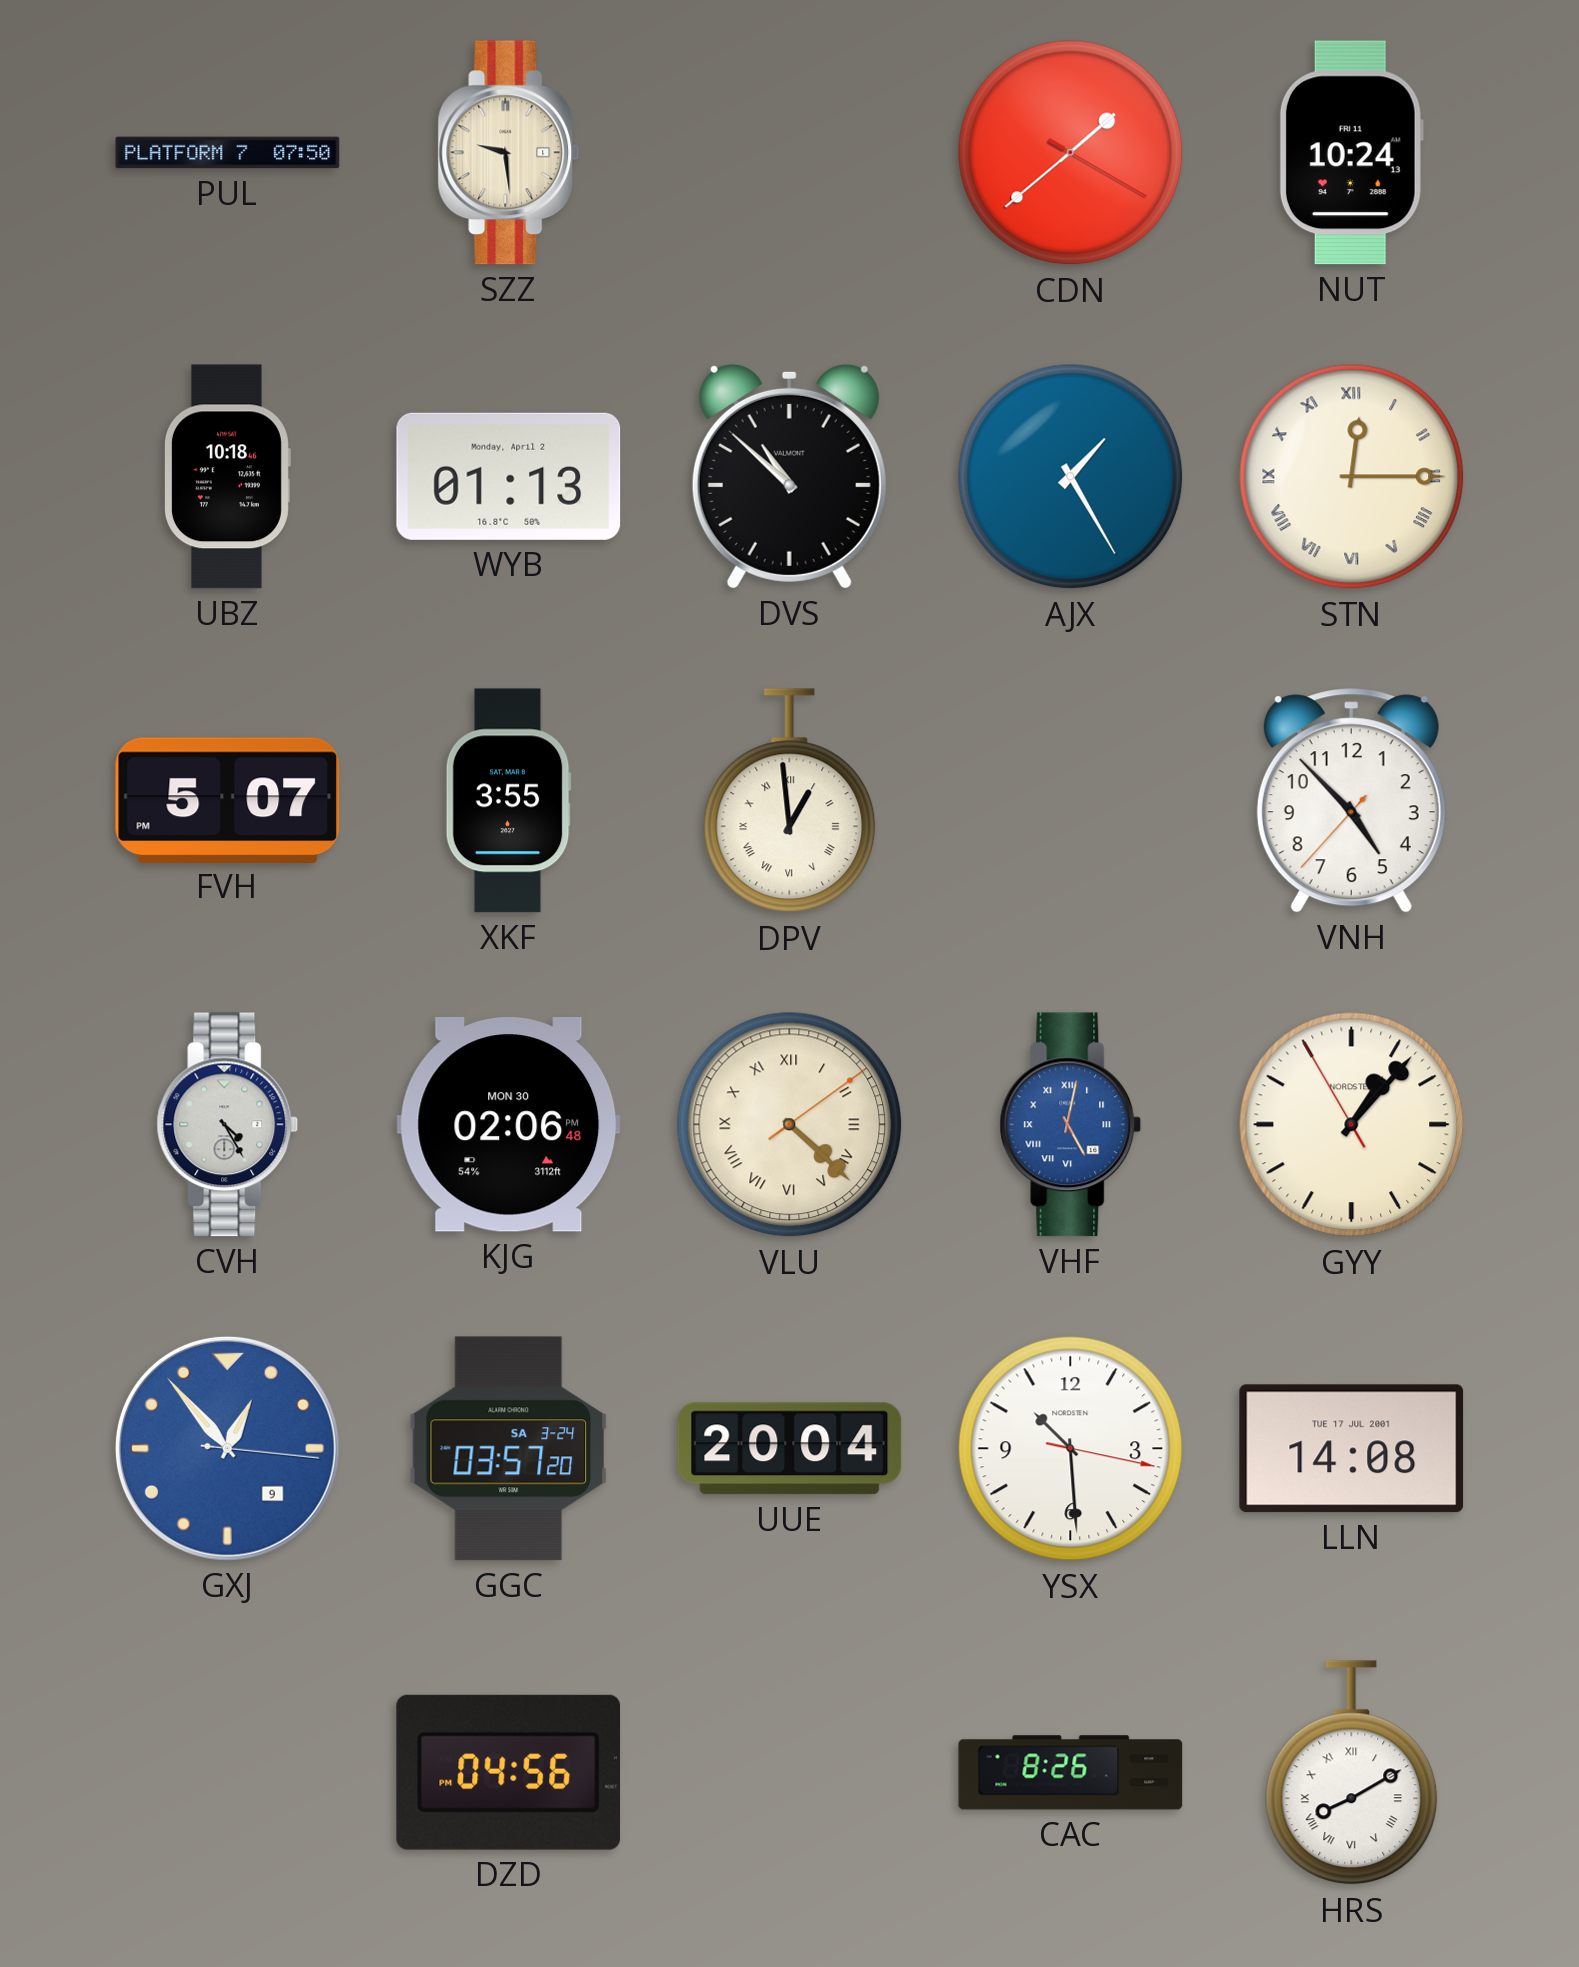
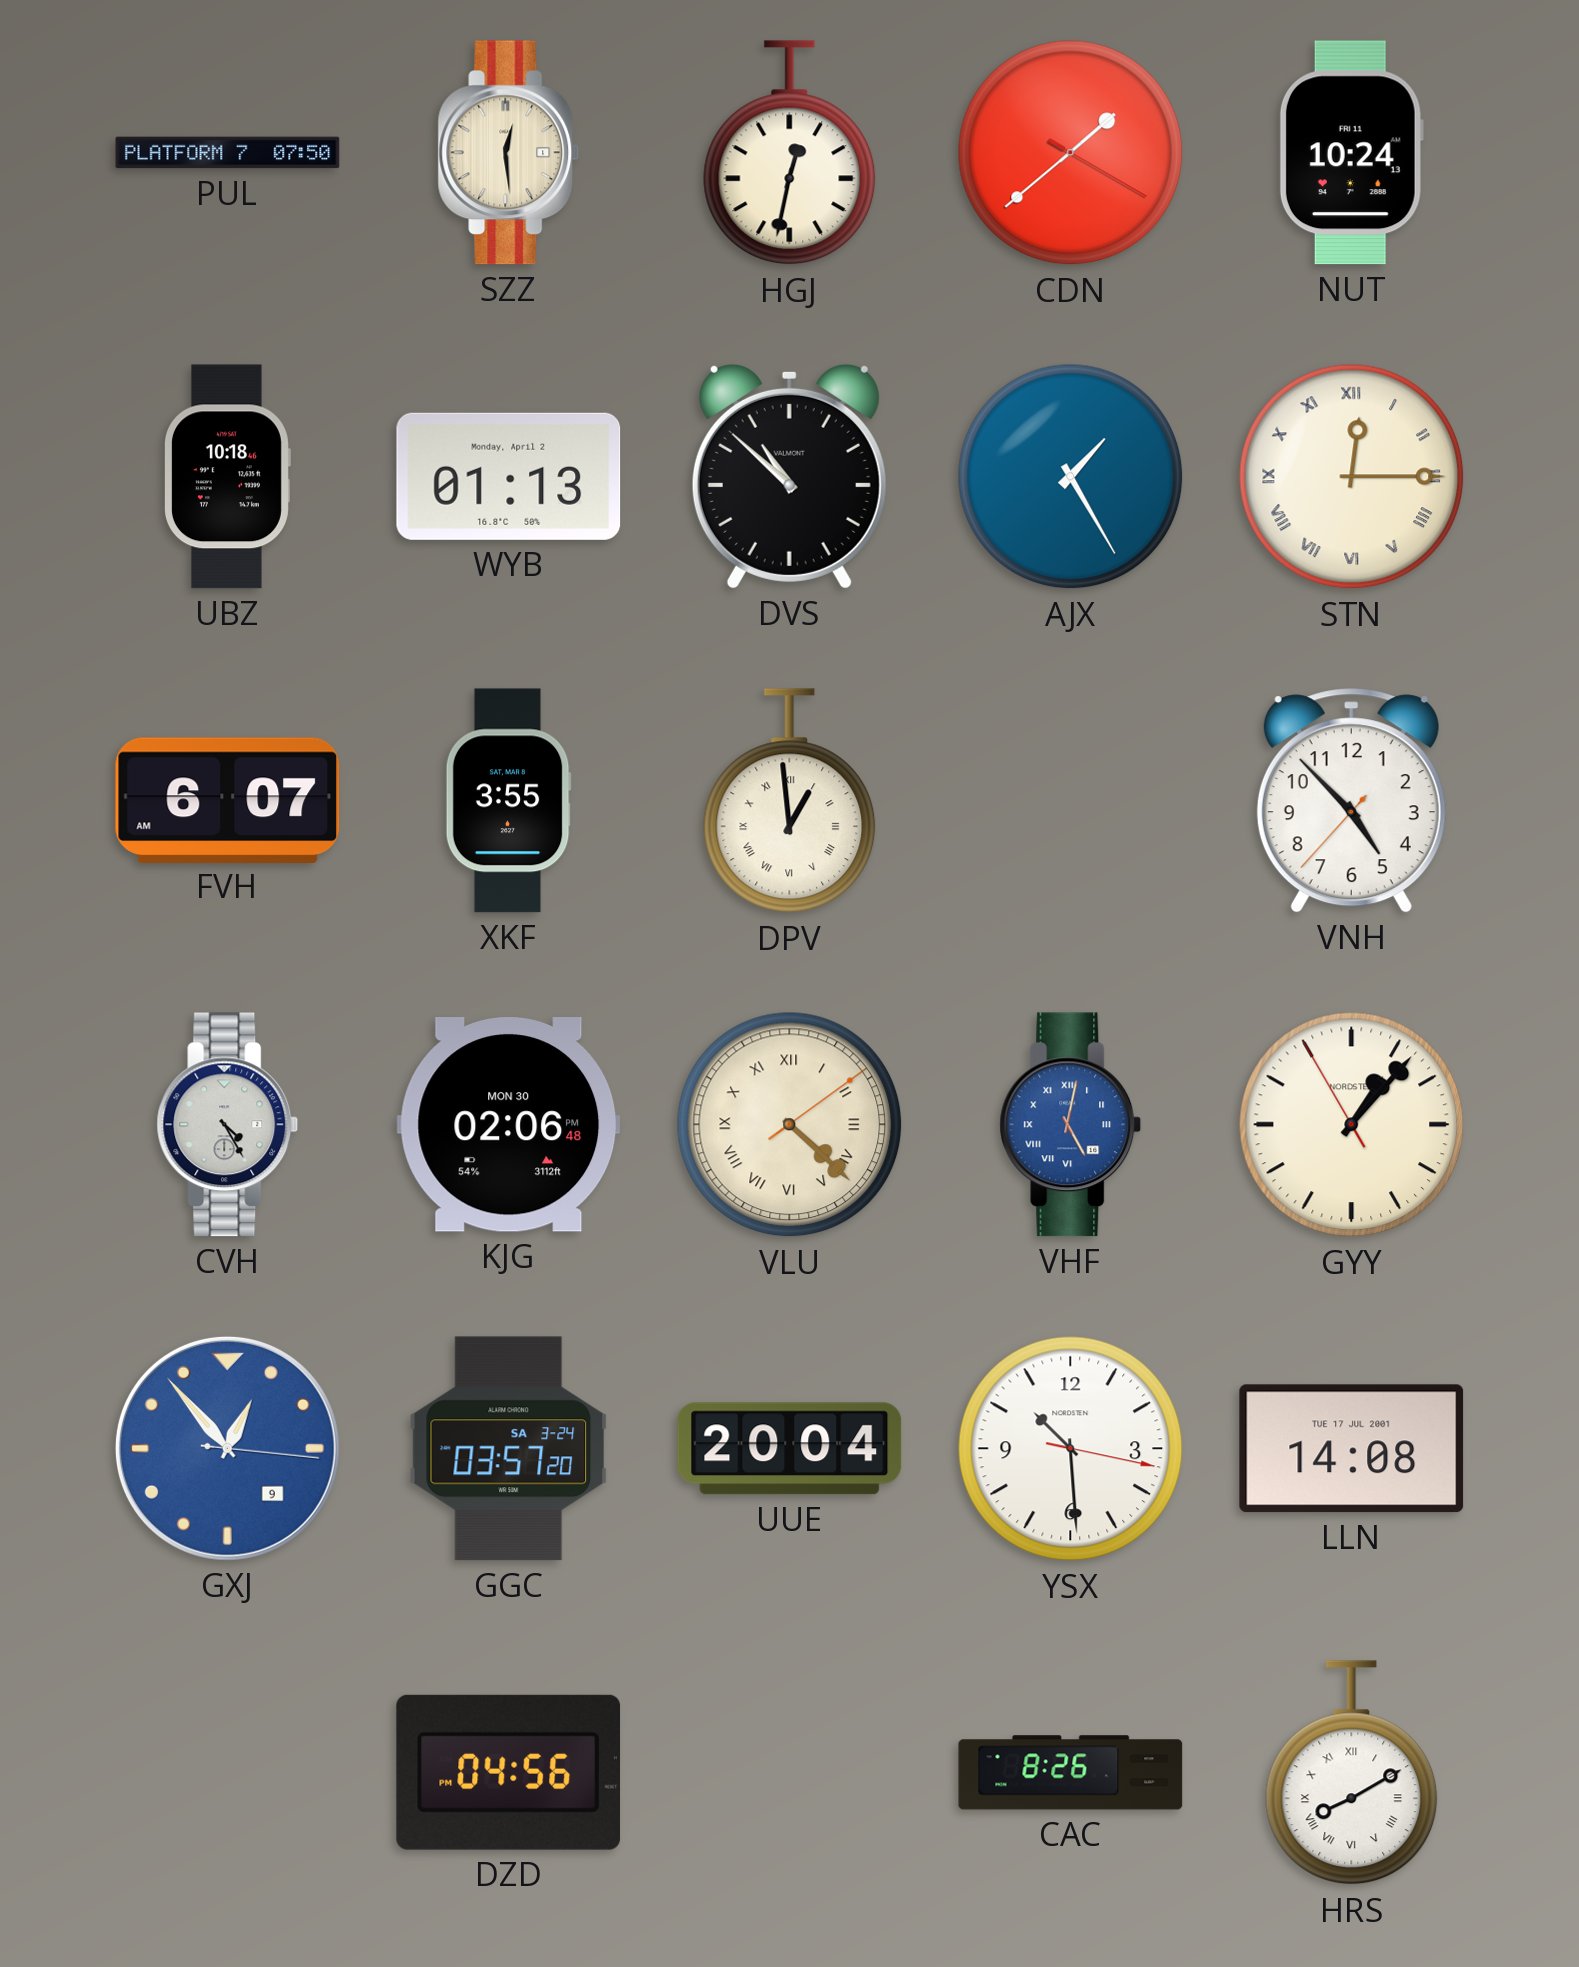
SZZ: 9:29 -> 12:29 (509, 153)
HGJ: none -> 12:32 (790, 153)
FVH: 5:07 -> 6:07 (228, 800)
